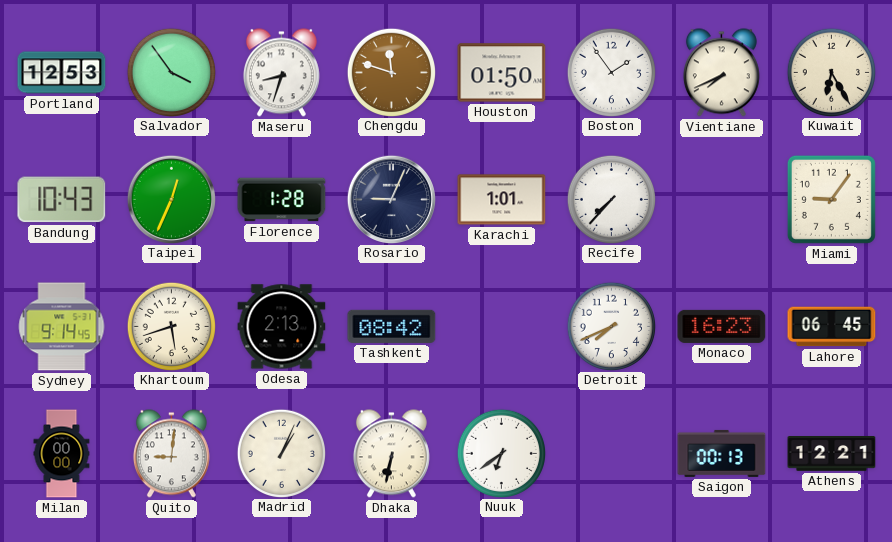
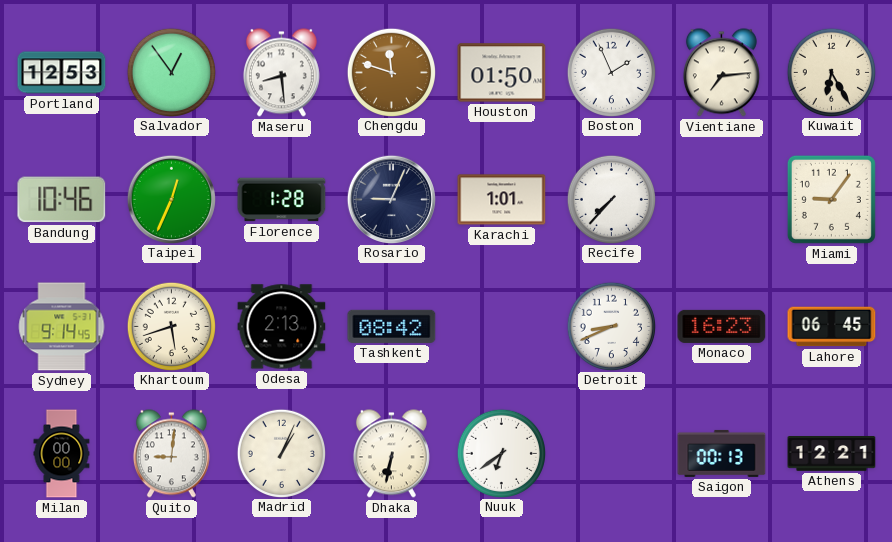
Salvador: 3:54 -> 12:54 (171, 72)
Maseru: 8:33 -> 8:29 (281, 73)
Boston: 1:54 -> 1:56 (611, 72)
Vientiane: 7:41 -> 7:14 (721, 73)
Bandung: 10:43 -> 10:46 (62, 200)
Detroit: 7:41 -> 8:41 (611, 326)
